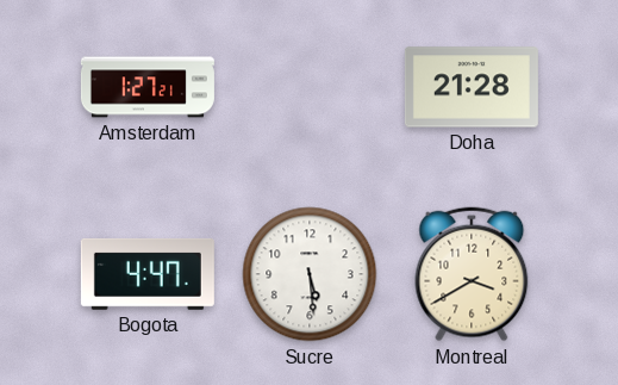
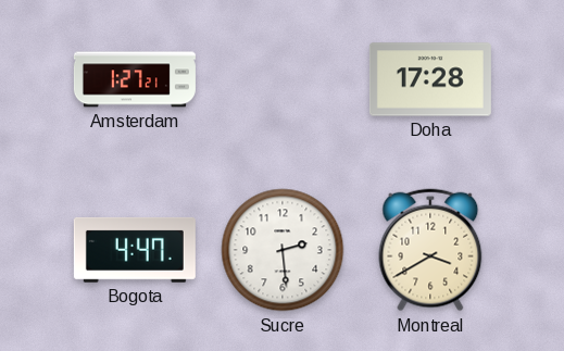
Doha: 21:28 -> 17:28 (430, 79)
Sucre: 5:29 -> 2:29 (283, 250)
